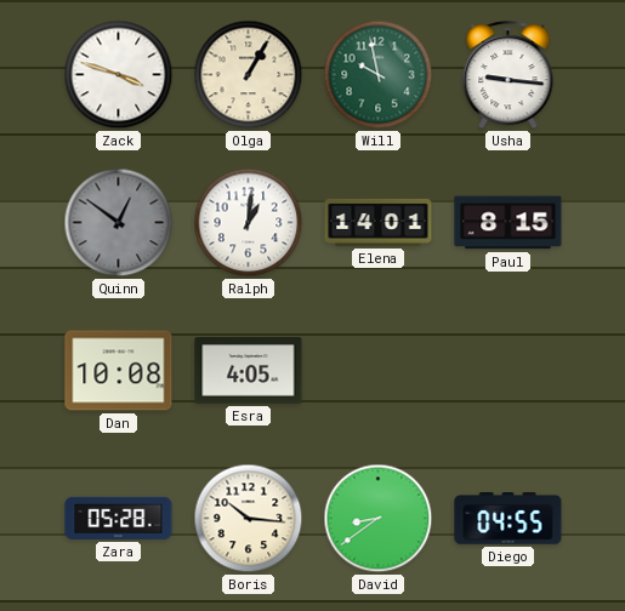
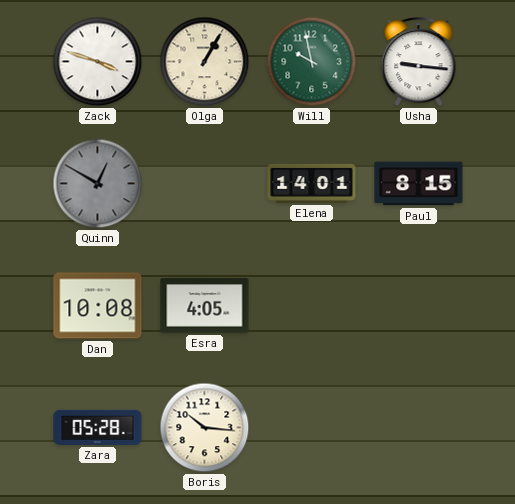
Quinn: 12:51 -> 12:50 (98, 184)
Ralph: 1:01 -> none (249, 223)
David: 8:39 -> none (379, 519)
Diego: 04:55 -> none (508, 519)
